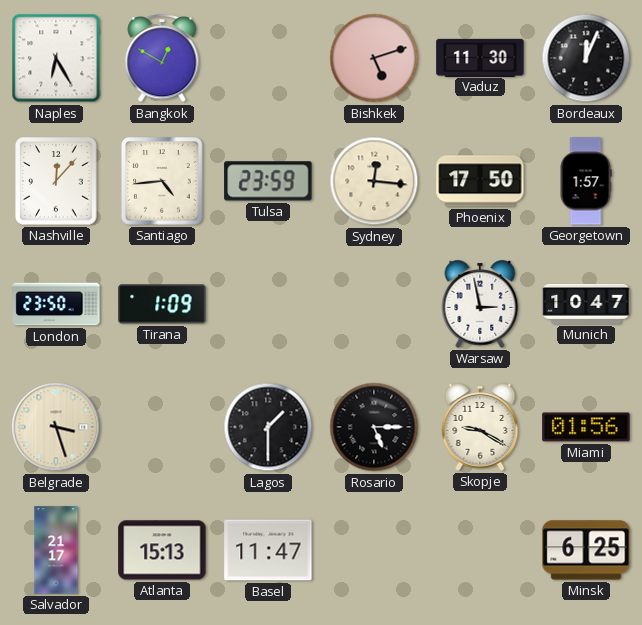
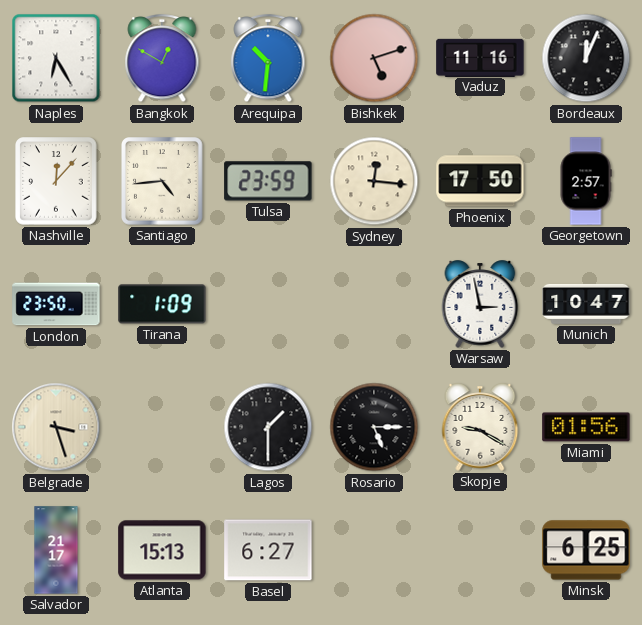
Arequipa: none -> 10:31 (268, 59)
Vaduz: 11:30 -> 11:16 (480, 57)
Georgetown: 1:57 -> 2:57 (586, 181)
Basel: 11:47 -> 6:27 (268, 550)
